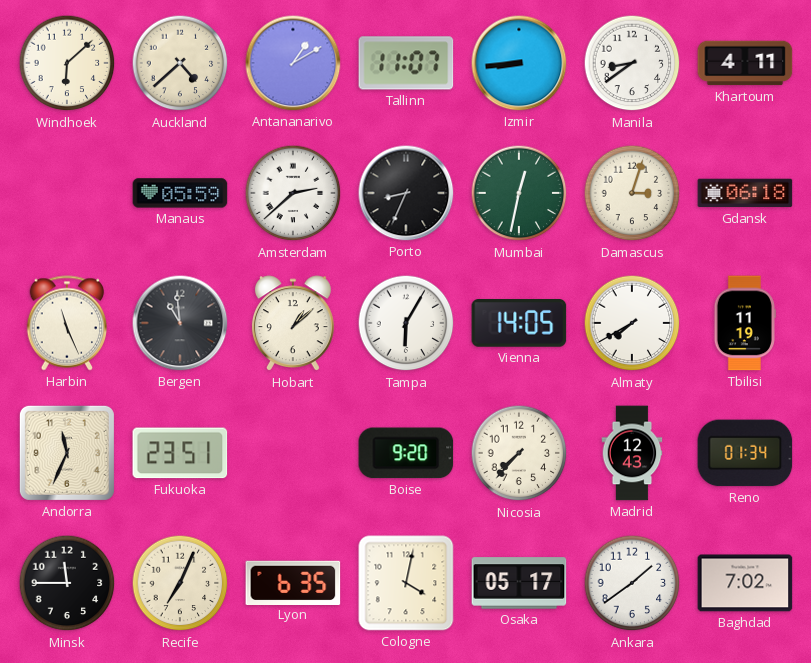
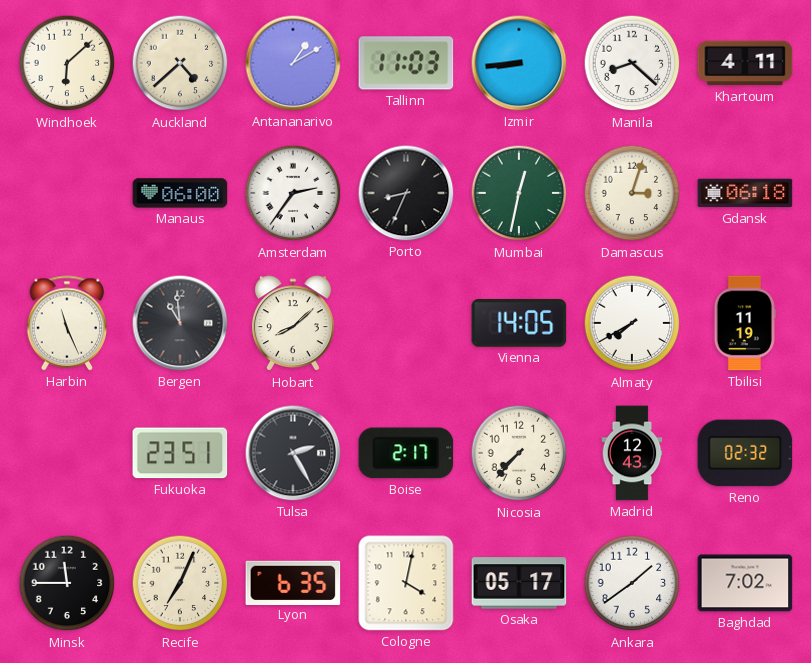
Tallinn: 11:07 -> 11:03 (406, 63)
Manila: 8:39 -> 8:22 (632, 63)
Manaus: 05:59 -> 06:00 (180, 193)
Amsterdam: 2:38 -> 2:36 (293, 193)
Hobart: 1:08 -> 8:08 (293, 324)
Tampa: 6:05 -> none (406, 323)
Andorra: 11:34 -> none (67, 453)
Tulsa: none -> 2:25 (293, 453)
Boise: 9:20 -> 2:17 (406, 453)
Reno: 01:34 -> 02:32 (745, 453)
